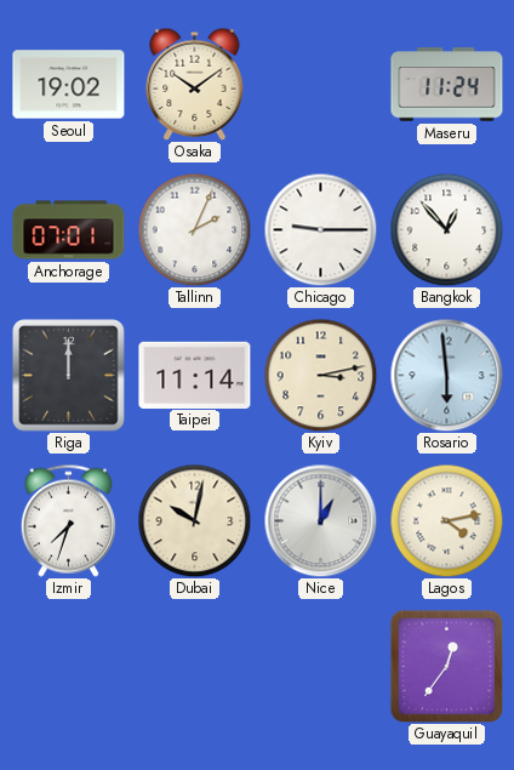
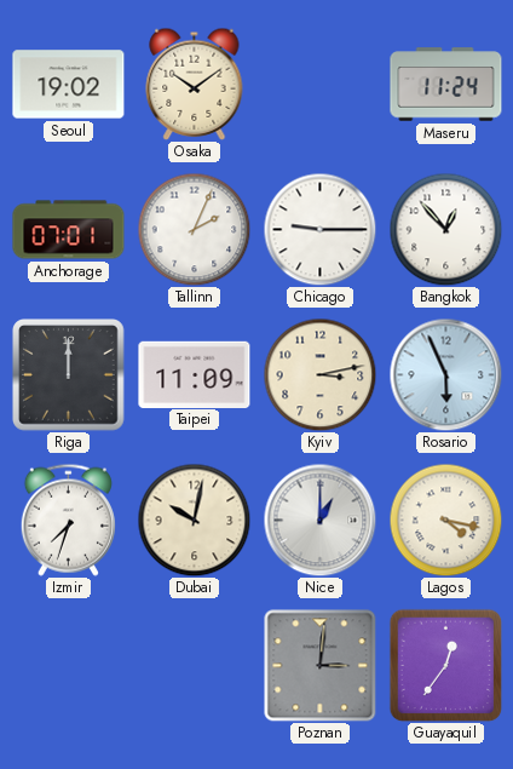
Taipei: 11:14 -> 11:09 (195, 374)
Rosario: 5:59 -> 5:56 (445, 374)
Lagos: 4:13 -> 4:17 (445, 520)
Poznan: none -> 3:01 (319, 665)
